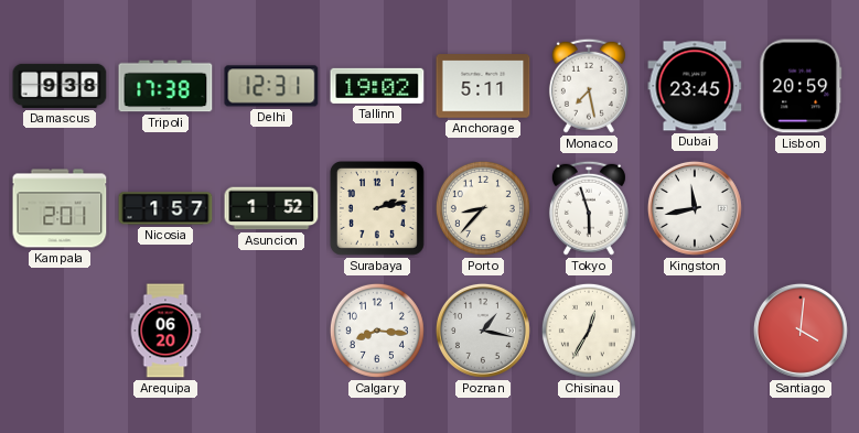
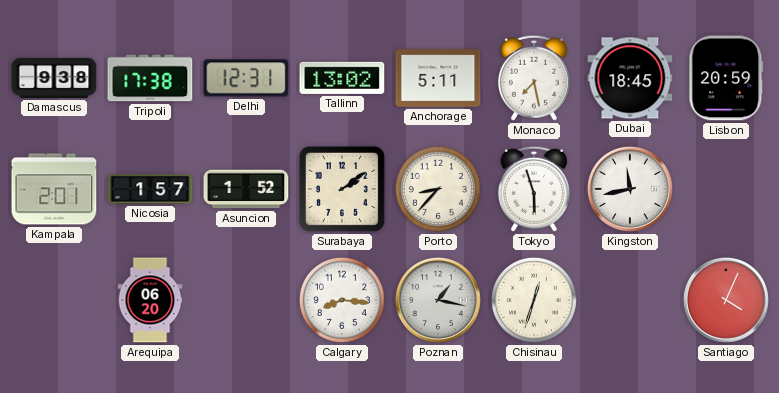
Tallinn: 19:02 -> 13:02 (342, 78)
Dubai: 23:45 -> 18:45 (630, 78)
Surabaya: 2:13 -> 2:09 (342, 189)
Chisinau: 12:35 -> 12:33 (534, 300)
Santiago: 4:01 -> 4:04 (726, 300)
